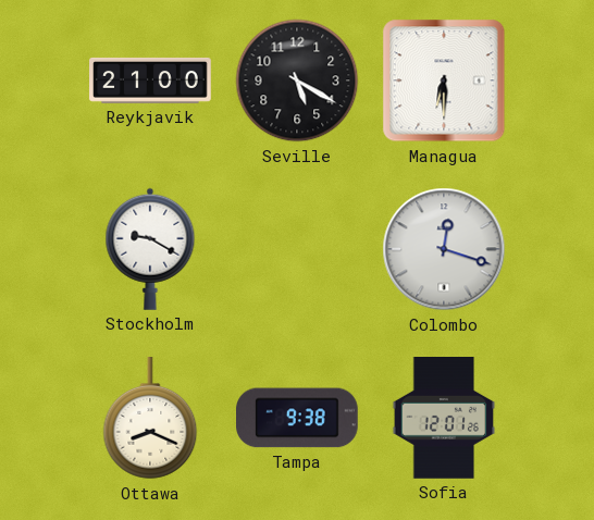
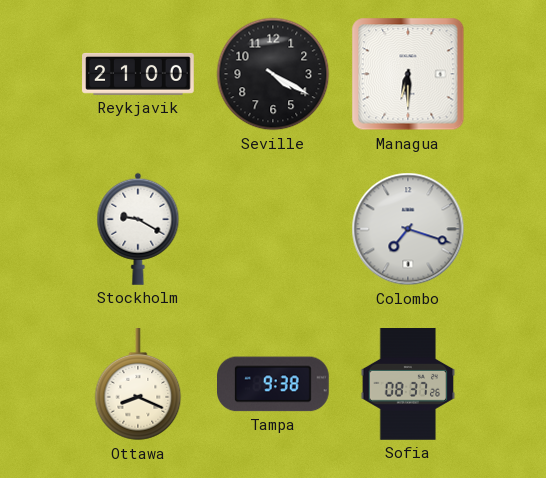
Seville: 5:20 -> 4:20 (273, 74)
Colombo: 12:18 -> 7:18 (408, 229)
Sofia: 12:01 -> 08:37 (408, 384)
